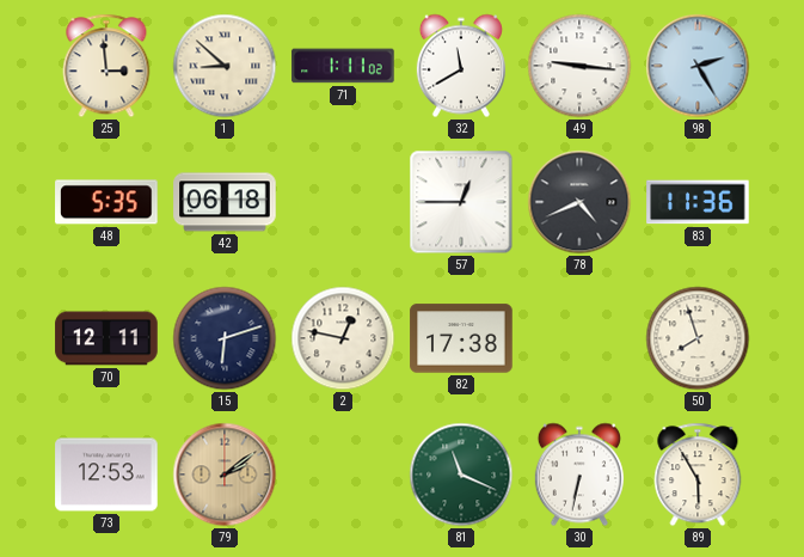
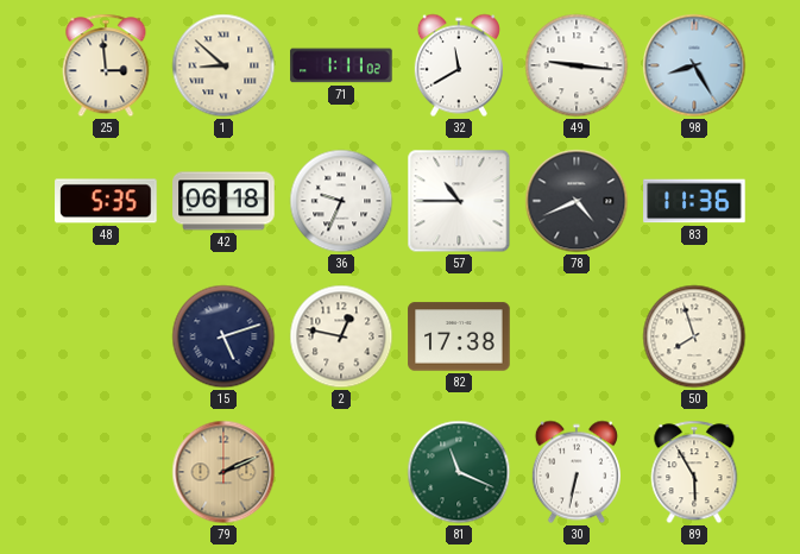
98: 2:25 -> 8:25 (694, 65)
36: none -> 9:34 (341, 201)
57: 12:45 -> 10:45 (459, 201)
70: 12:11 -> none (106, 338)
15: 6:12 -> 5:12 (223, 336)
73: 12:53 -> none (106, 475)
79: 2:09 -> 2:11 (223, 472)
